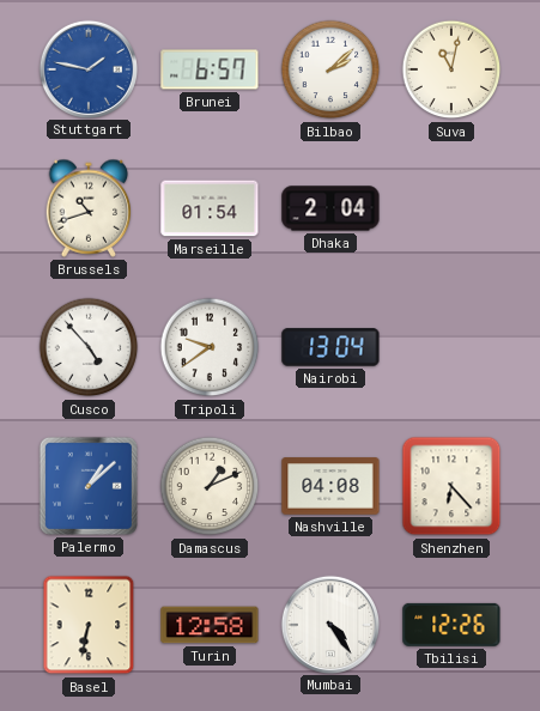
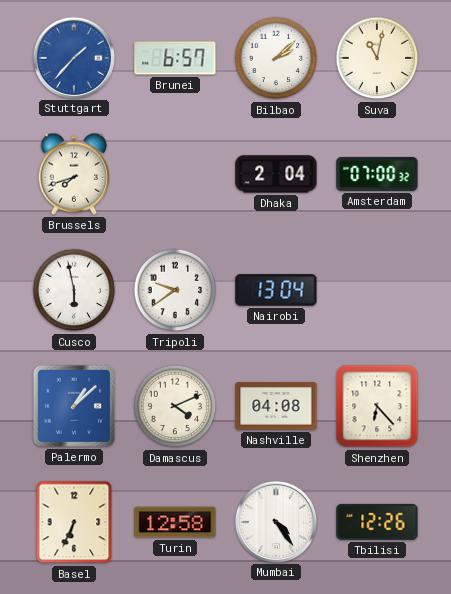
Stuttgart: 1:47 -> 1:37 (73, 57)
Brussels: 10:42 -> 7:42 (74, 174)
Marseille: 01:54 -> none (210, 208)
Amsterdam: none -> 07:00 (377, 174)
Cusco: 4:53 -> 5:58 (74, 290)
Damascus: 1:11 -> 4:11 (175, 406)
Basel: 6:32 -> 6:34 (74, 522)
